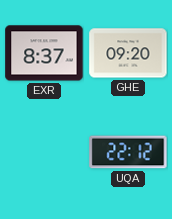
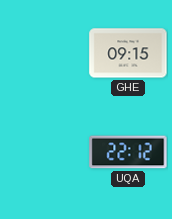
EXR: 8:37 -> none (44, 53)
GHE: 09:20 -> 09:15 (128, 53)
